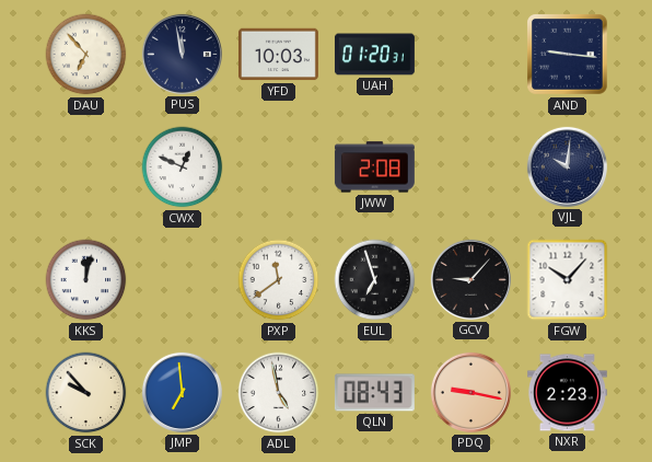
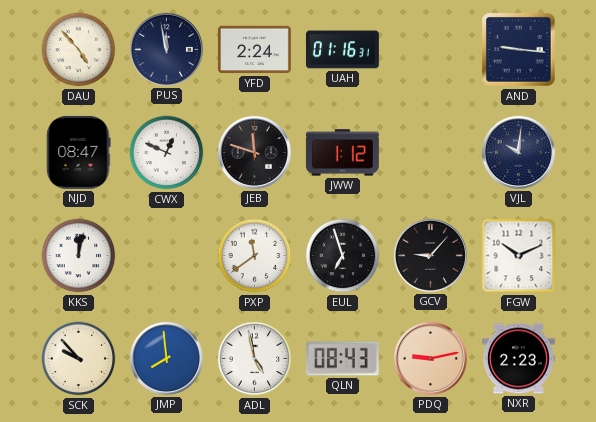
DAU: 6:53 -> 4:53 (79, 50)
YFD: 10:03 -> 2:24 (254, 50)
UAH: 01:20 -> 01:16 (342, 50)
NJD: none -> 08:47 (79, 152)
JEB: none -> 11:48 (254, 152)
JWW: 2:08 -> 1:12 (342, 153)
FGW: 10:07 -> 10:11 (519, 256)
JMP: 6:59 -> 7:59 (166, 358)
PDQ: 9:17 -> 9:13 (430, 358)
